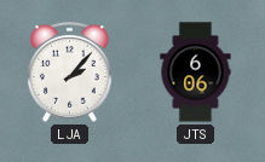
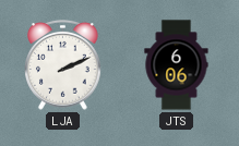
LJA: 2:07 -> 2:11 (63, 64)
